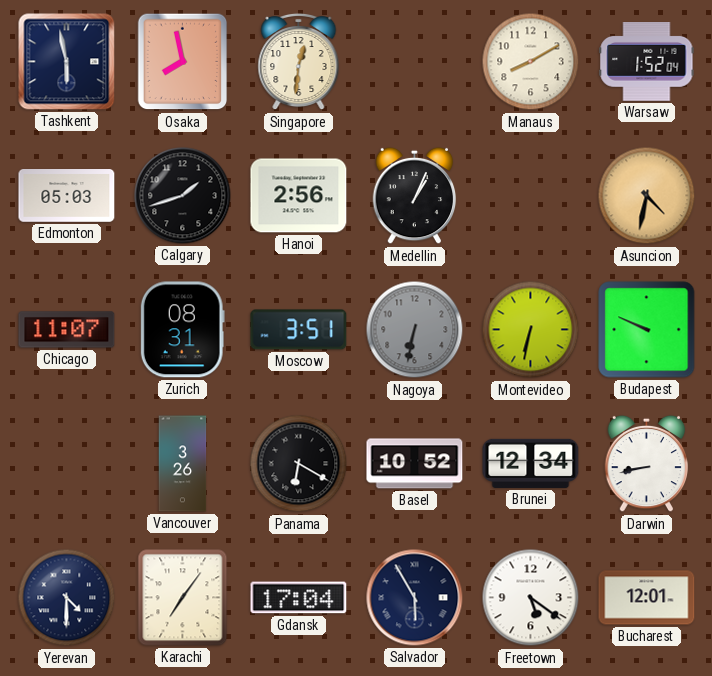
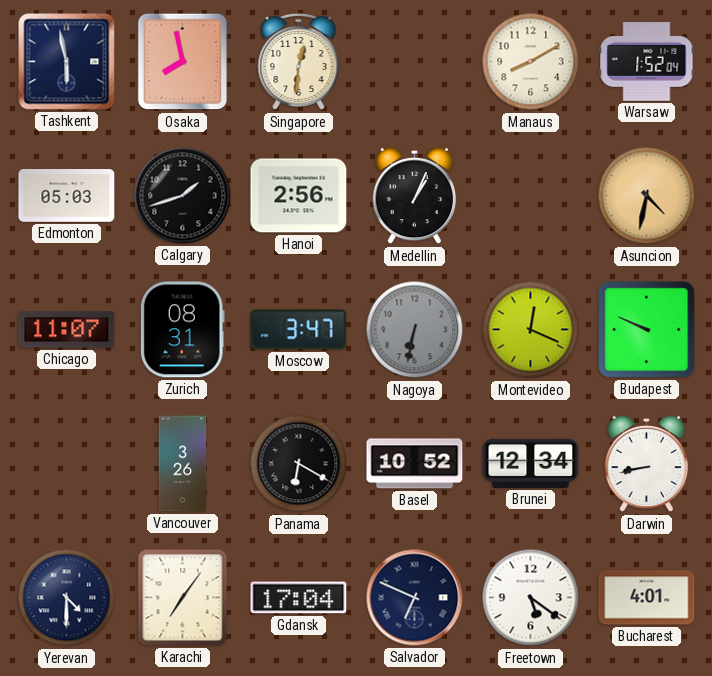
Moscow: 3:51 -> 3:47 (299, 330)
Montevideo: 6:32 -> 12:19 (531, 330)
Salvador: 5:55 -> 6:49 (415, 598)
Bucharest: 12:01 -> 4:01 (647, 598)
